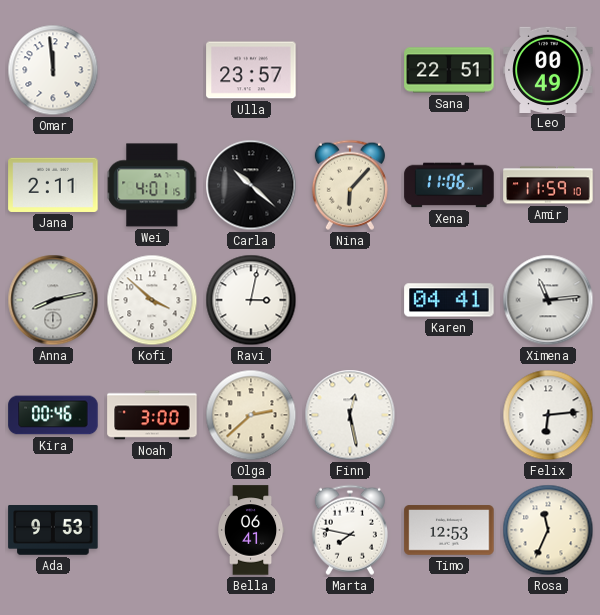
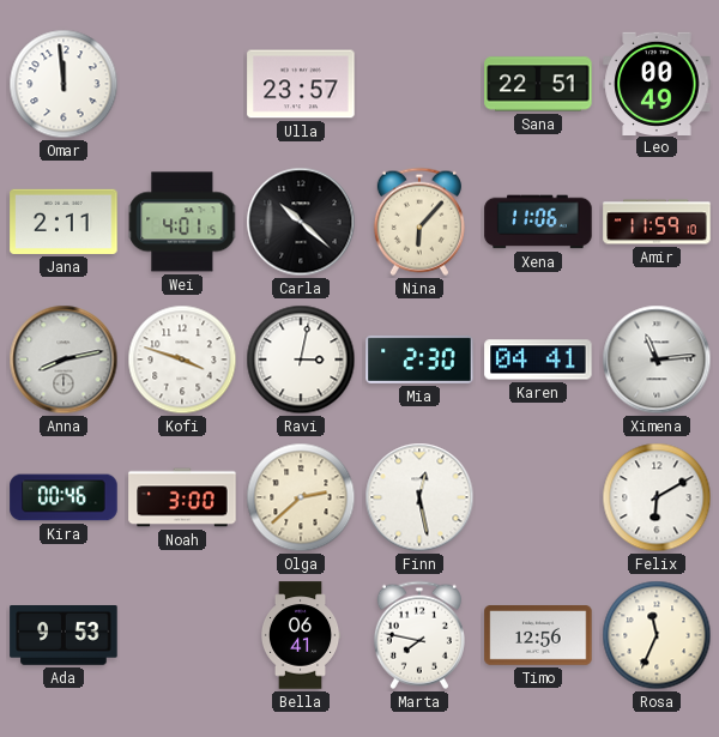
Kofi: 3:52 -> 3:48 (182, 360)
Mia: none -> 2:30 (419, 360)
Felix: 6:14 -> 6:10 (657, 497)
Timo: 12:53 -> 12:56 (538, 635)
